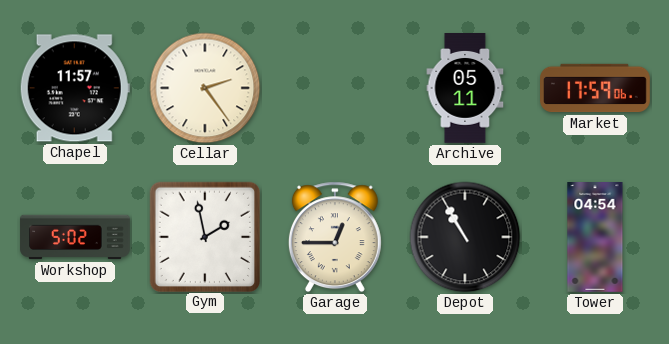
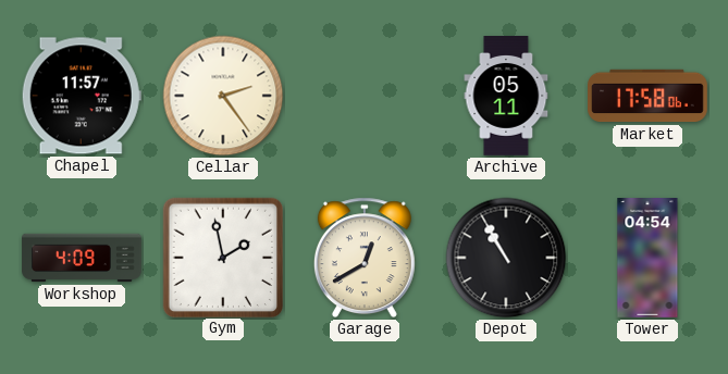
Market: 17:59 -> 17:58 (647, 96)
Workshop: 5:02 -> 4:09 (82, 258)
Garage: 12:45 -> 12:40 (365, 258)
